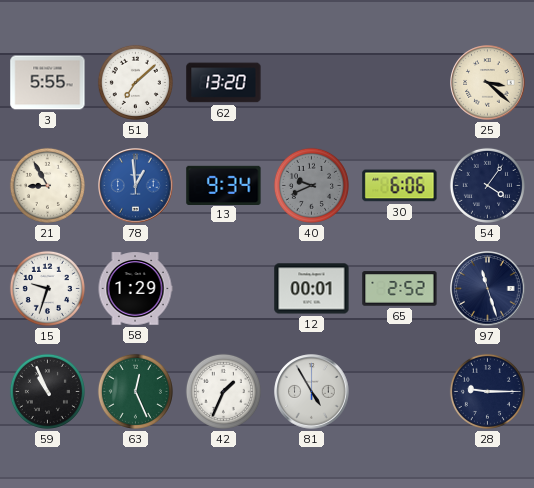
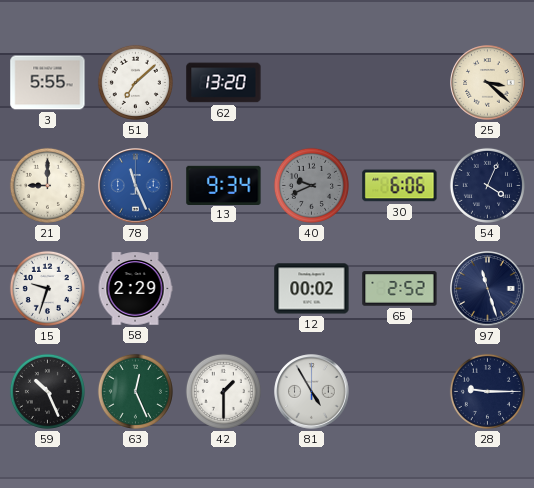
21: 8:55 -> 9:00 (47, 185)
78: 12:59 -> 11:26 (136, 186)
54: 4:06 -> 4:04 (487, 185)
58: 1:29 -> 2:29 (135, 289)
12: 00:01 -> 00:02 (312, 289)
59: 10:56 -> 10:26 (47, 391)
42: 1:34 -> 1:30 (223, 391)
